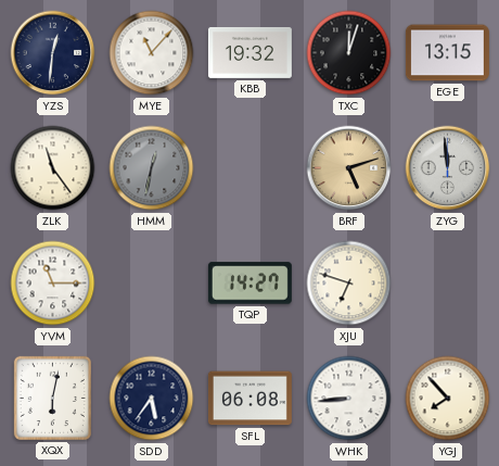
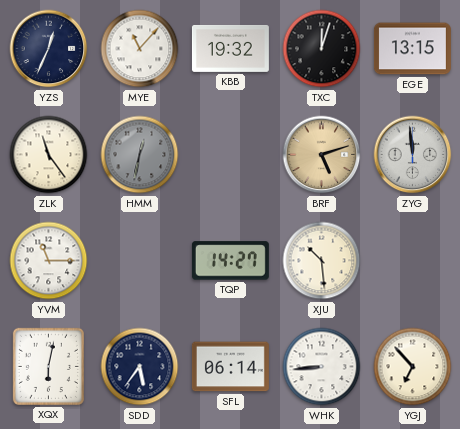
YZS: 12:31 -> 12:34 (49, 49)
XJU: 6:48 -> 10:29 (322, 261)
SFL: 06:08 -> 06:14 (230, 367)
YGJ: 7:53 -> 6:53 (413, 367)
